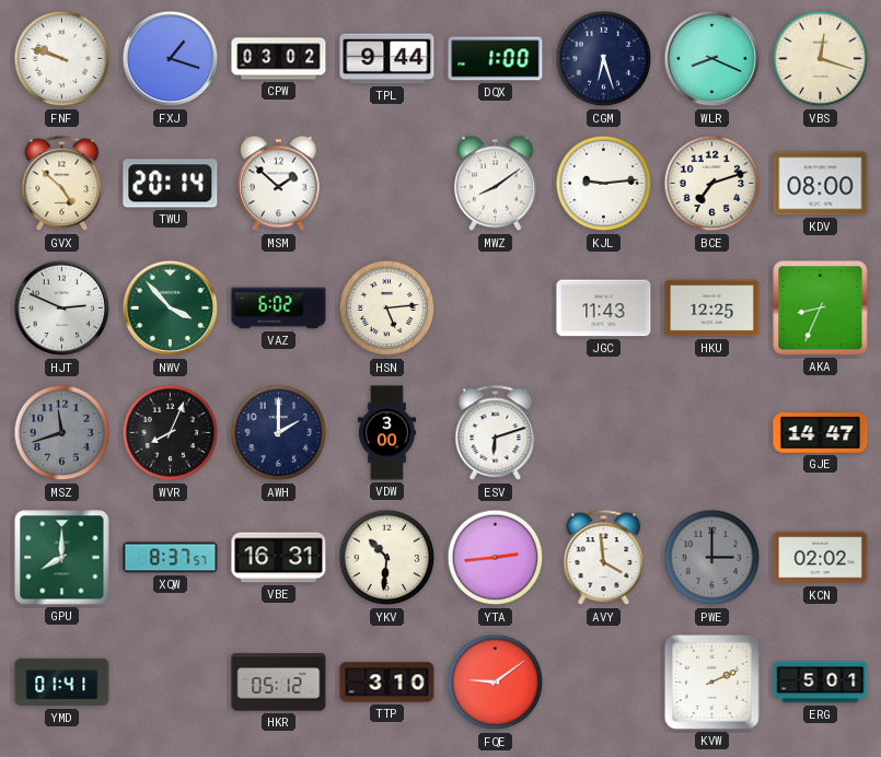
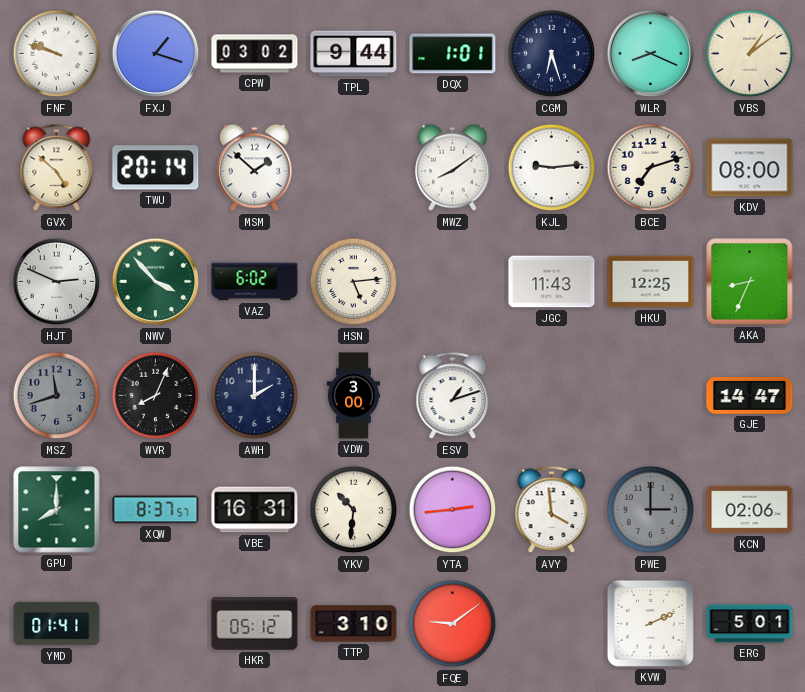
DQX: 1:00 -> 1:01 (453, 54)
VBS: 12:18 -> 1:09 (750, 54)
ESV: 6:12 -> 1:12 (453, 396)
KCN: 02:02 -> 02:06 (750, 510)
